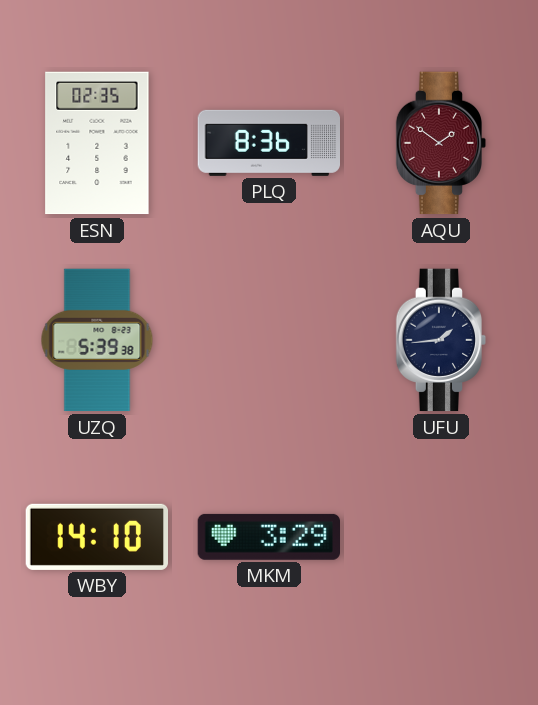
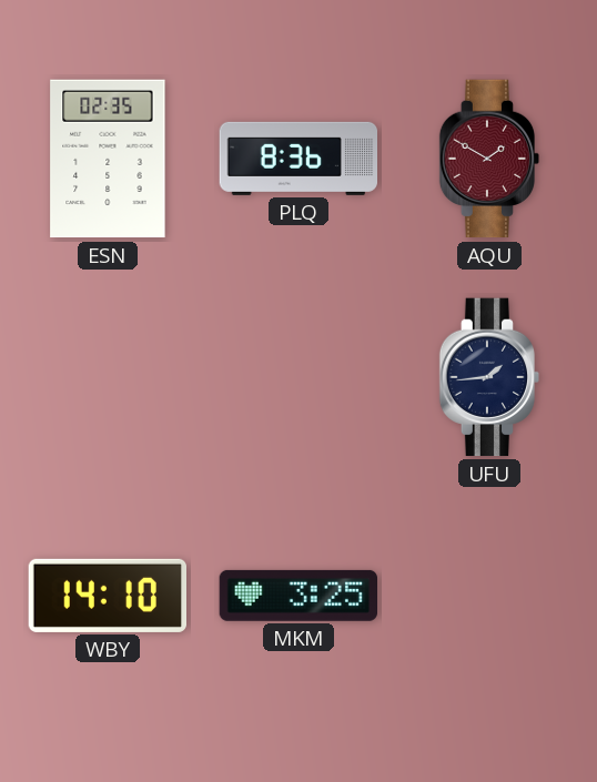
AQU: 1:51 -> 1:50 (489, 159)
UZQ: 5:39 -> none (97, 340)
MKM: 3:29 -> 3:25 (297, 596)
